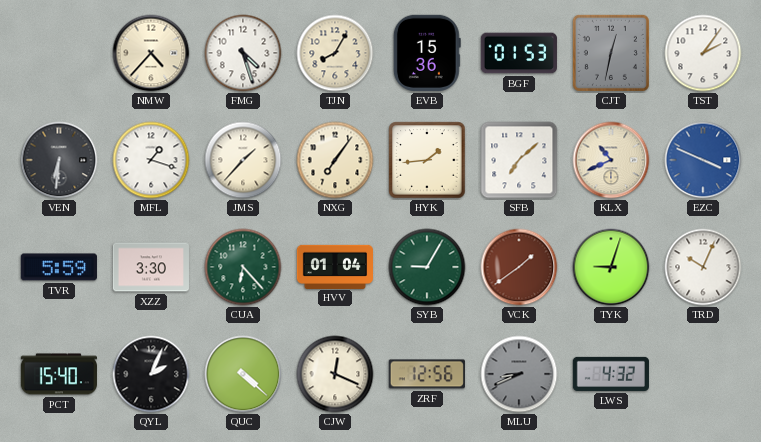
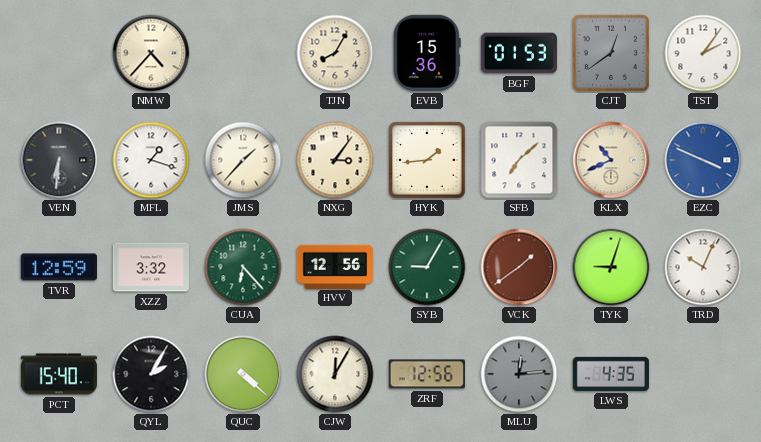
FMG: 4:27 -> none (243, 53)
CJT: 12:32 -> 12:39 (611, 53)
NXG: 7:06 -> 3:06 (335, 160)
TVR: 5:59 -> 12:59 (59, 267)
XZZ: 3:30 -> 3:32 (151, 267)
HVV: 01:04 -> 12:56 (334, 266)
QYL: 2:04 -> 2:05 (151, 374)
CJW: 12:19 -> 12:05 (335, 374)
MLU: 8:41 -> 12:14 (519, 374)
LWS: 4:32 -> 4:35 (610, 374)
